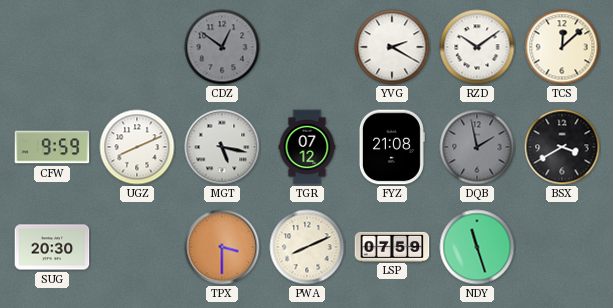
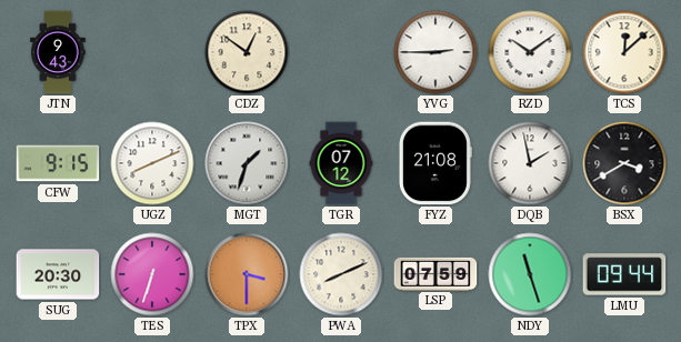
JTN: none -> 9:43 (58, 52)
CDZ dial: grey -> cream (247, 52)
YVG: 2:20 -> 2:45 (435, 52)
CFW: 9:59 -> 9:15 (58, 163)
MGT: 5:17 -> 1:33 (247, 163)
DQB dial: grey -> white (530, 163)
TES: none -> 6:33 (152, 274)
LMU: none -> 09:44 (624, 274)
